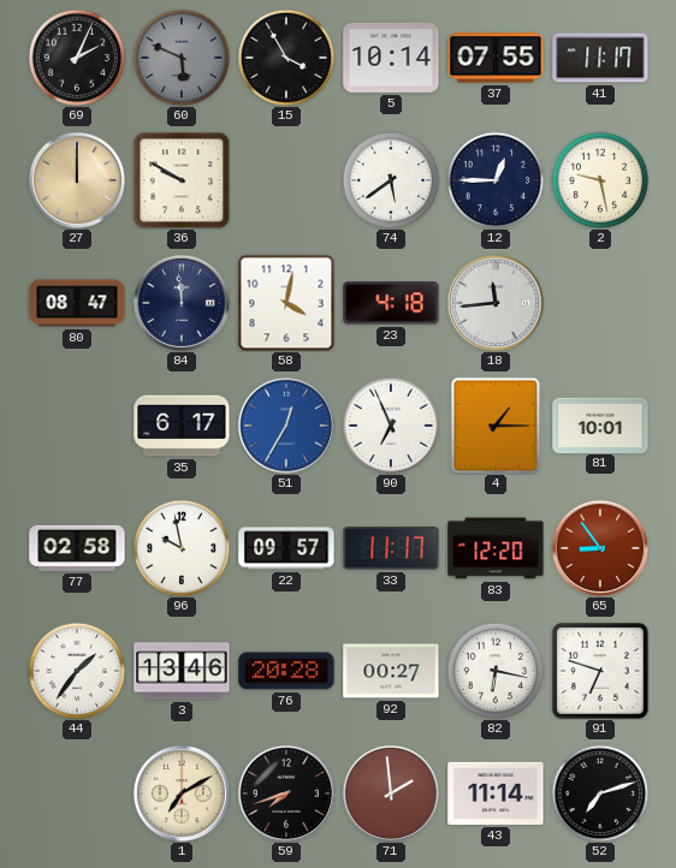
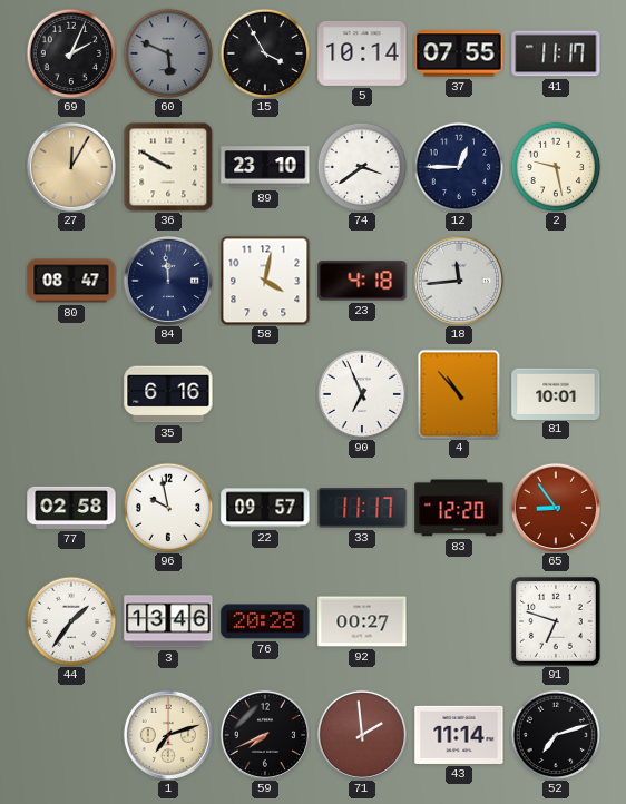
27: 12:00 -> 12:05 (71, 167)
89: none -> 23:10 (265, 167)
74: 5:39 -> 3:39 (362, 167)
35: 6:17 -> 6:16 (168, 394)
51: 12:35 -> none (286, 426)
4: 1:15 -> 10:53 (459, 394)
82: 6:17 -> none (496, 671)
1: 7:10 -> 7:12 (168, 735)
59: 7:42 -> 7:41 (265, 735)
